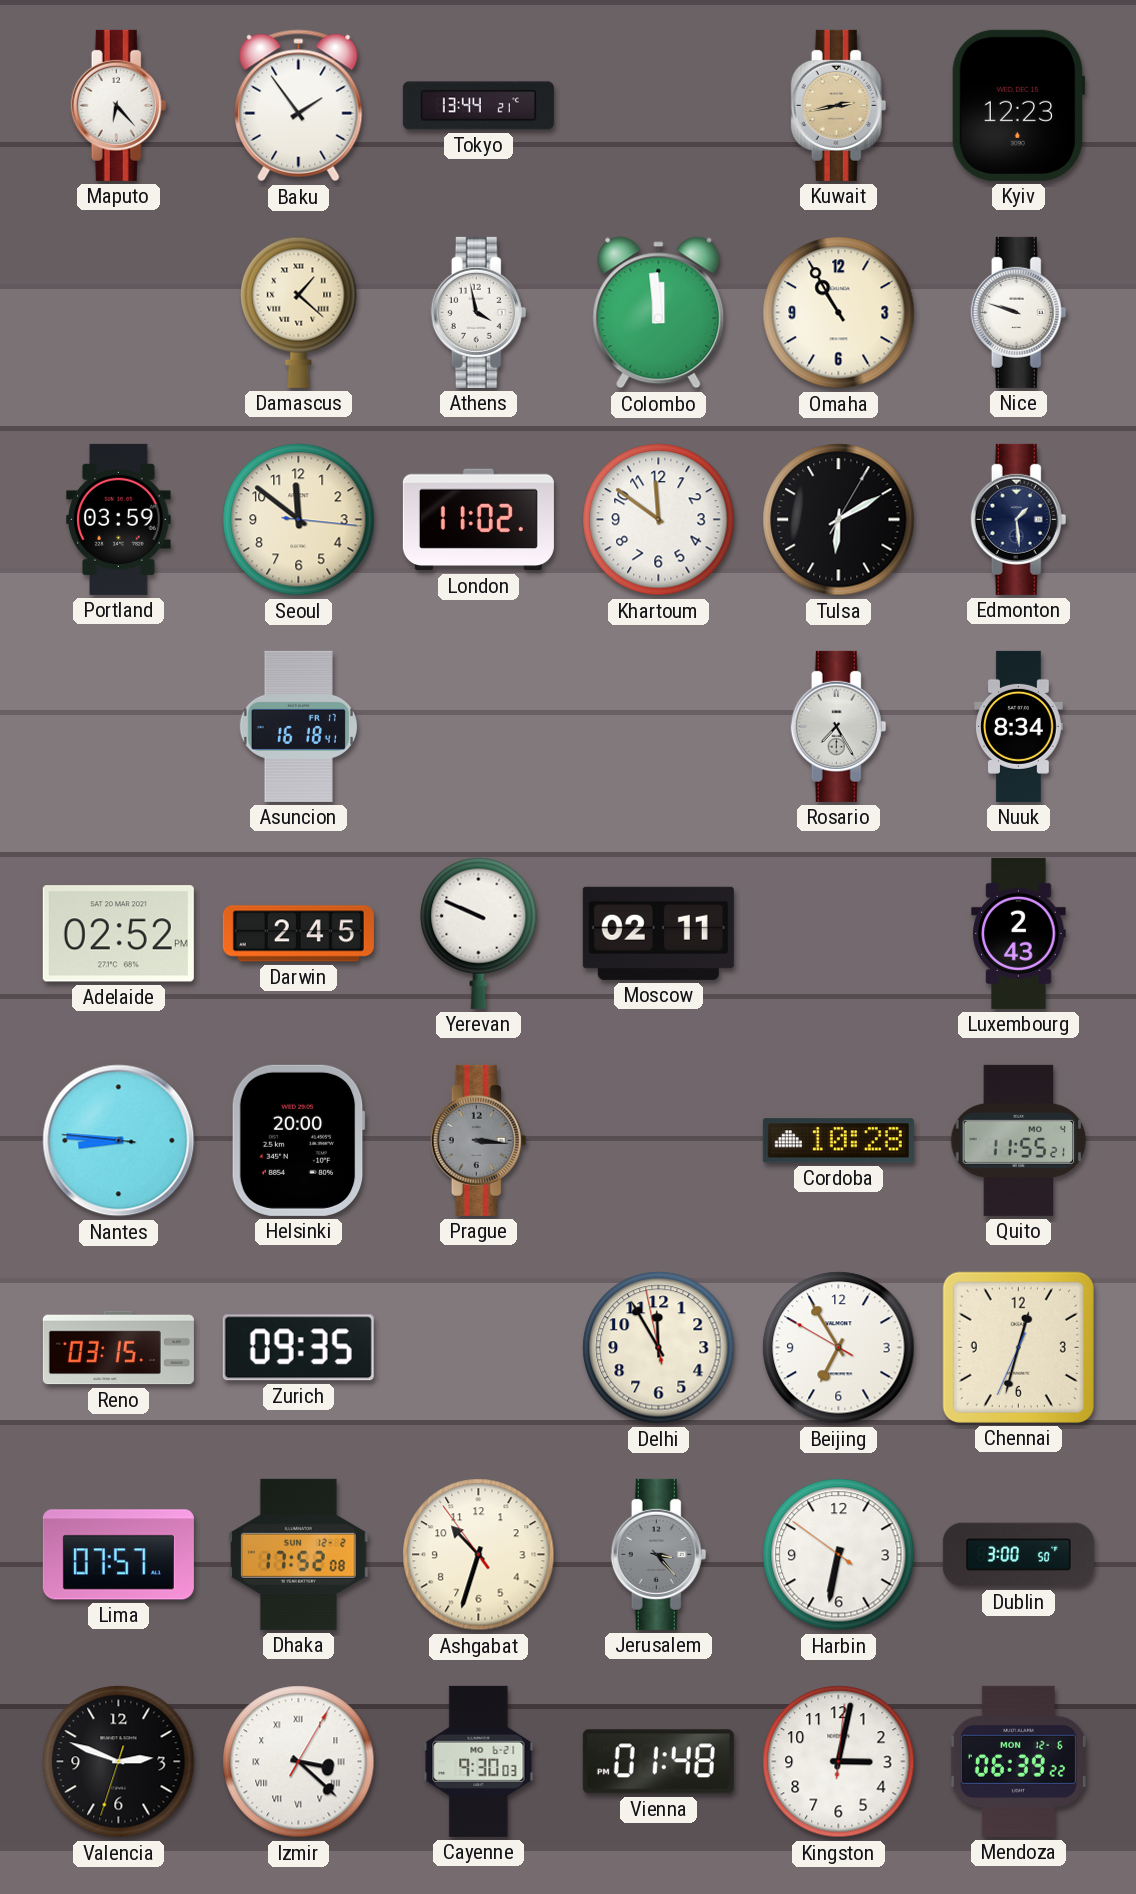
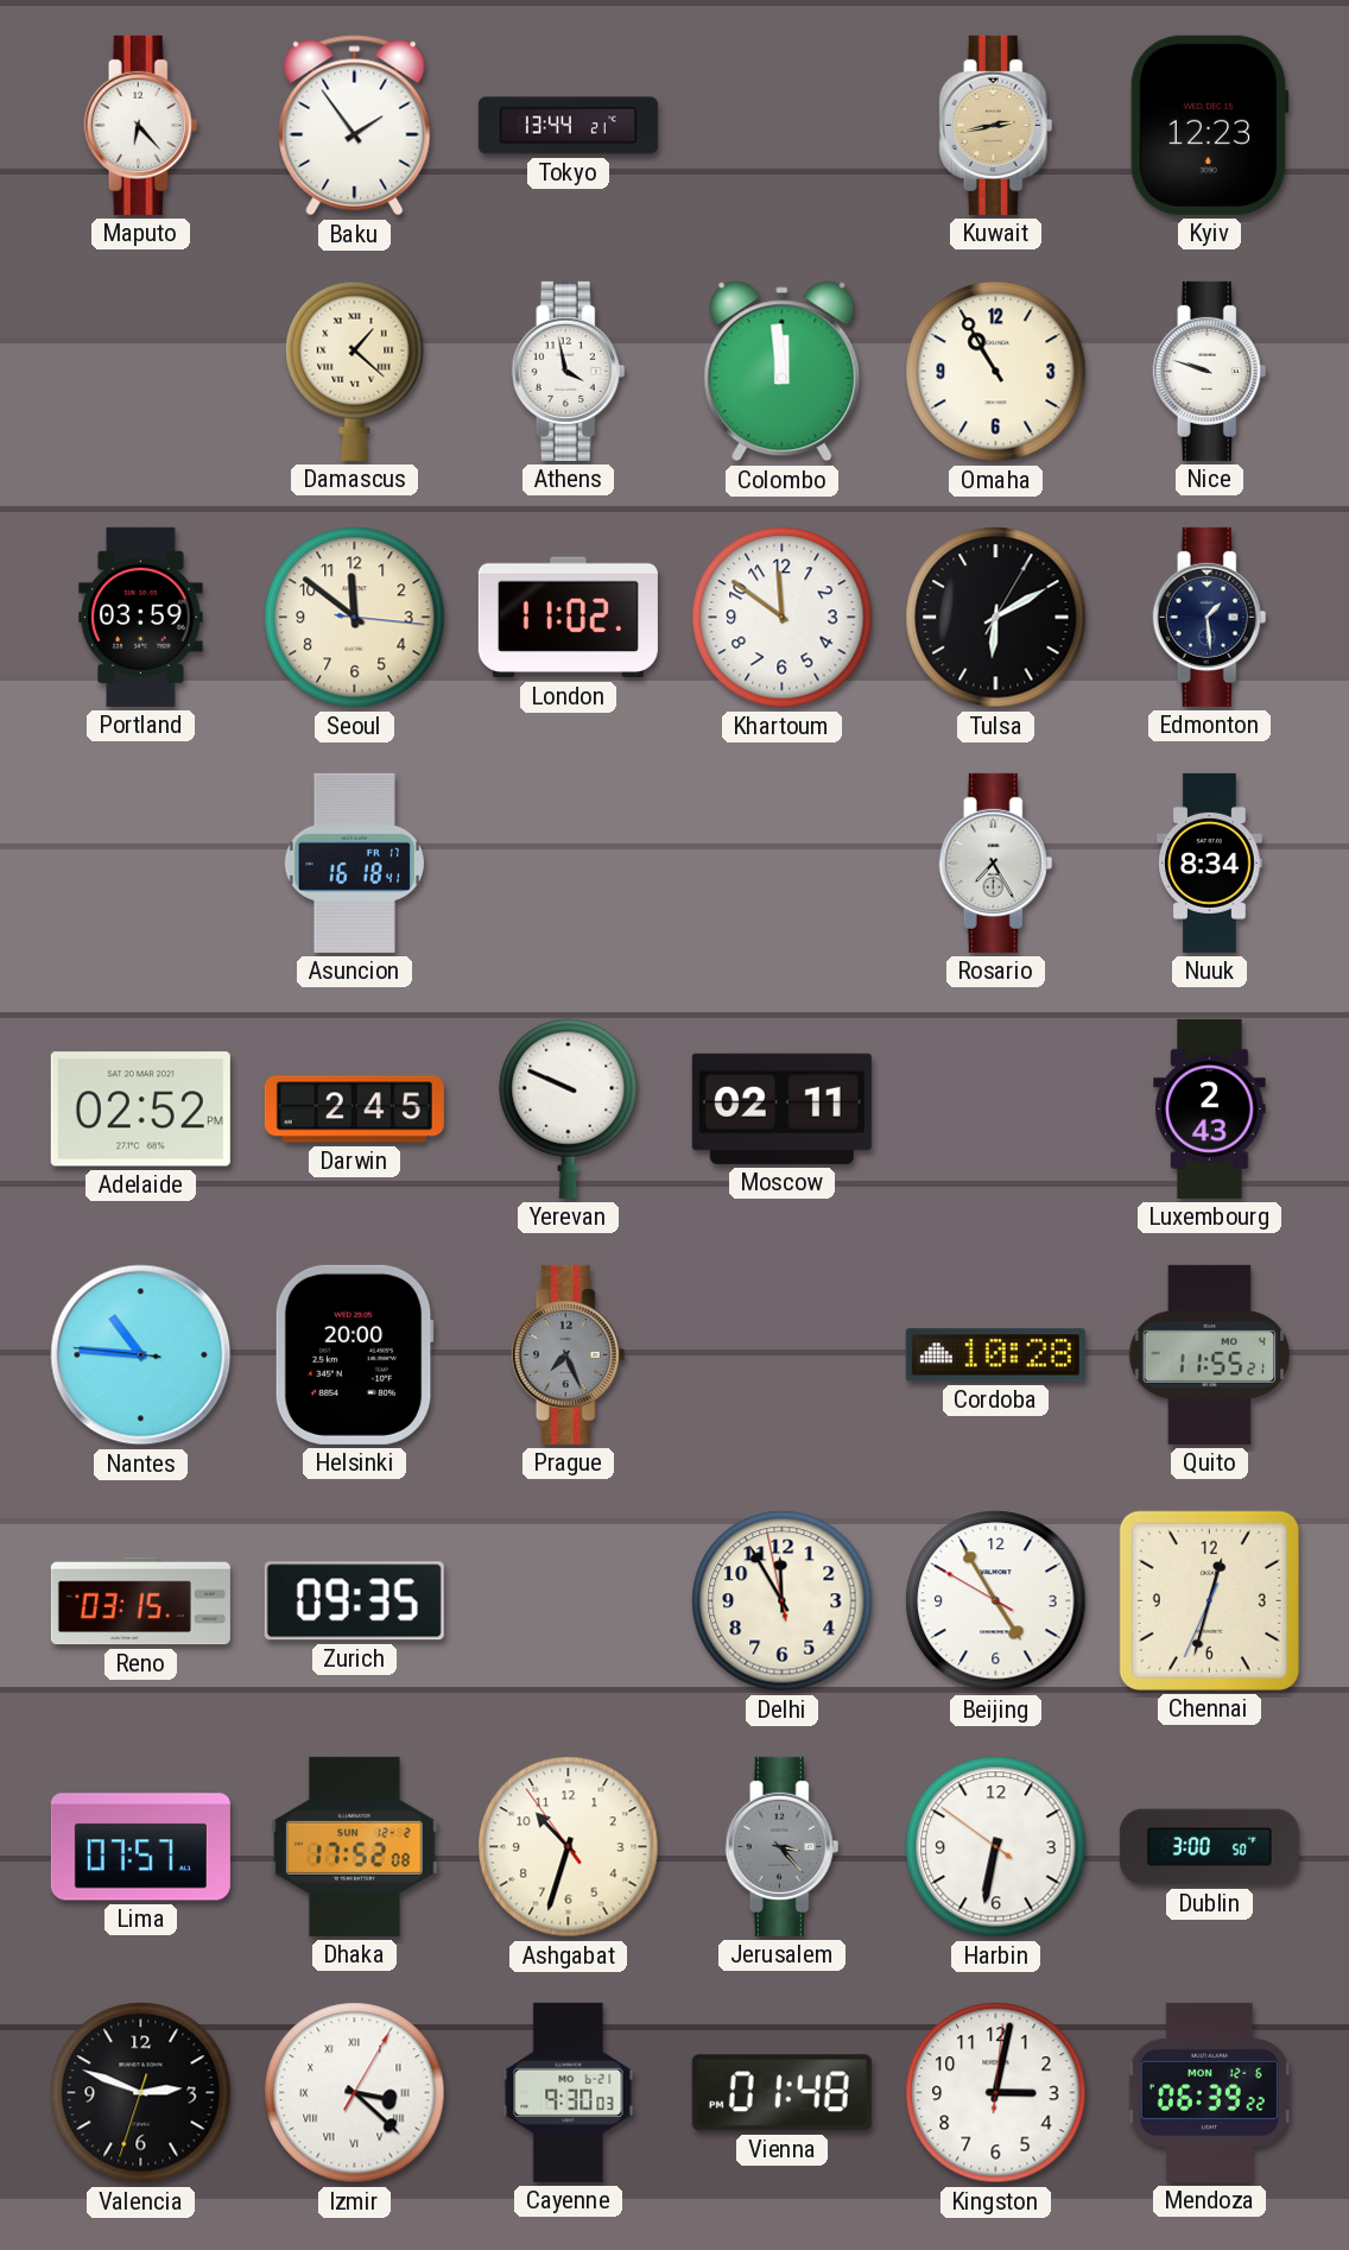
Nantes: 8:45 -> 10:45 (141, 1355)
Prague: 3:16 -> 7:26 (569, 1354)
Beijing: 6:54 -> 4:54 (996, 1601)
